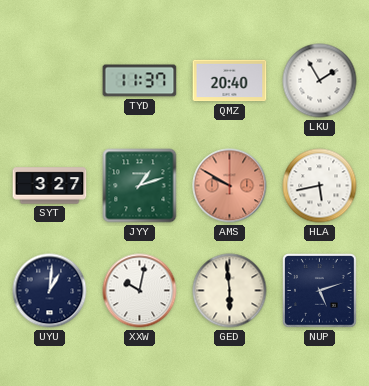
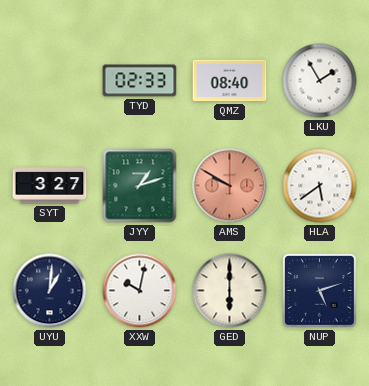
TYD: 11:37 -> 02:33 (140, 81)
QMZ: 20:40 -> 08:40 (230, 81)
HLA: 5:43 -> 5:39 (320, 186)
GED: 5:59 -> 6:00 (230, 291)
